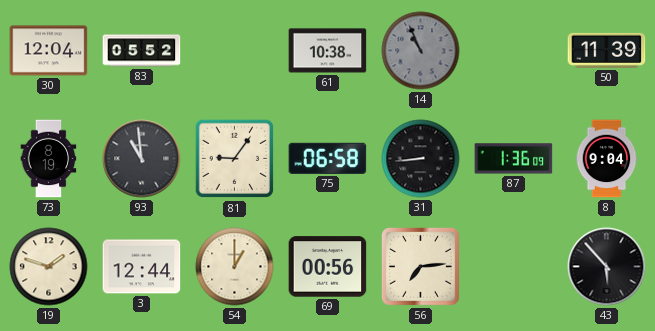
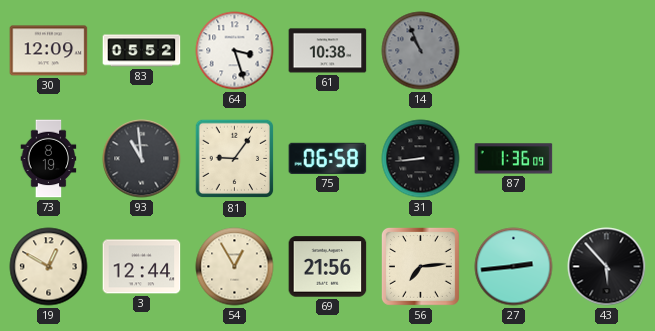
30: 12:04 -> 12:09 (49, 51)
64: none -> 3:27 (235, 51)
50: 11:39 -> none (607, 50)
8: 9:04 -> none (607, 159)
19: 1:48 -> 12:50 (49, 267)
54: 1:00 -> 12:55 (235, 267)
69: 00:56 -> 21:56 (328, 267)
27: none -> 2:44 (514, 267)
